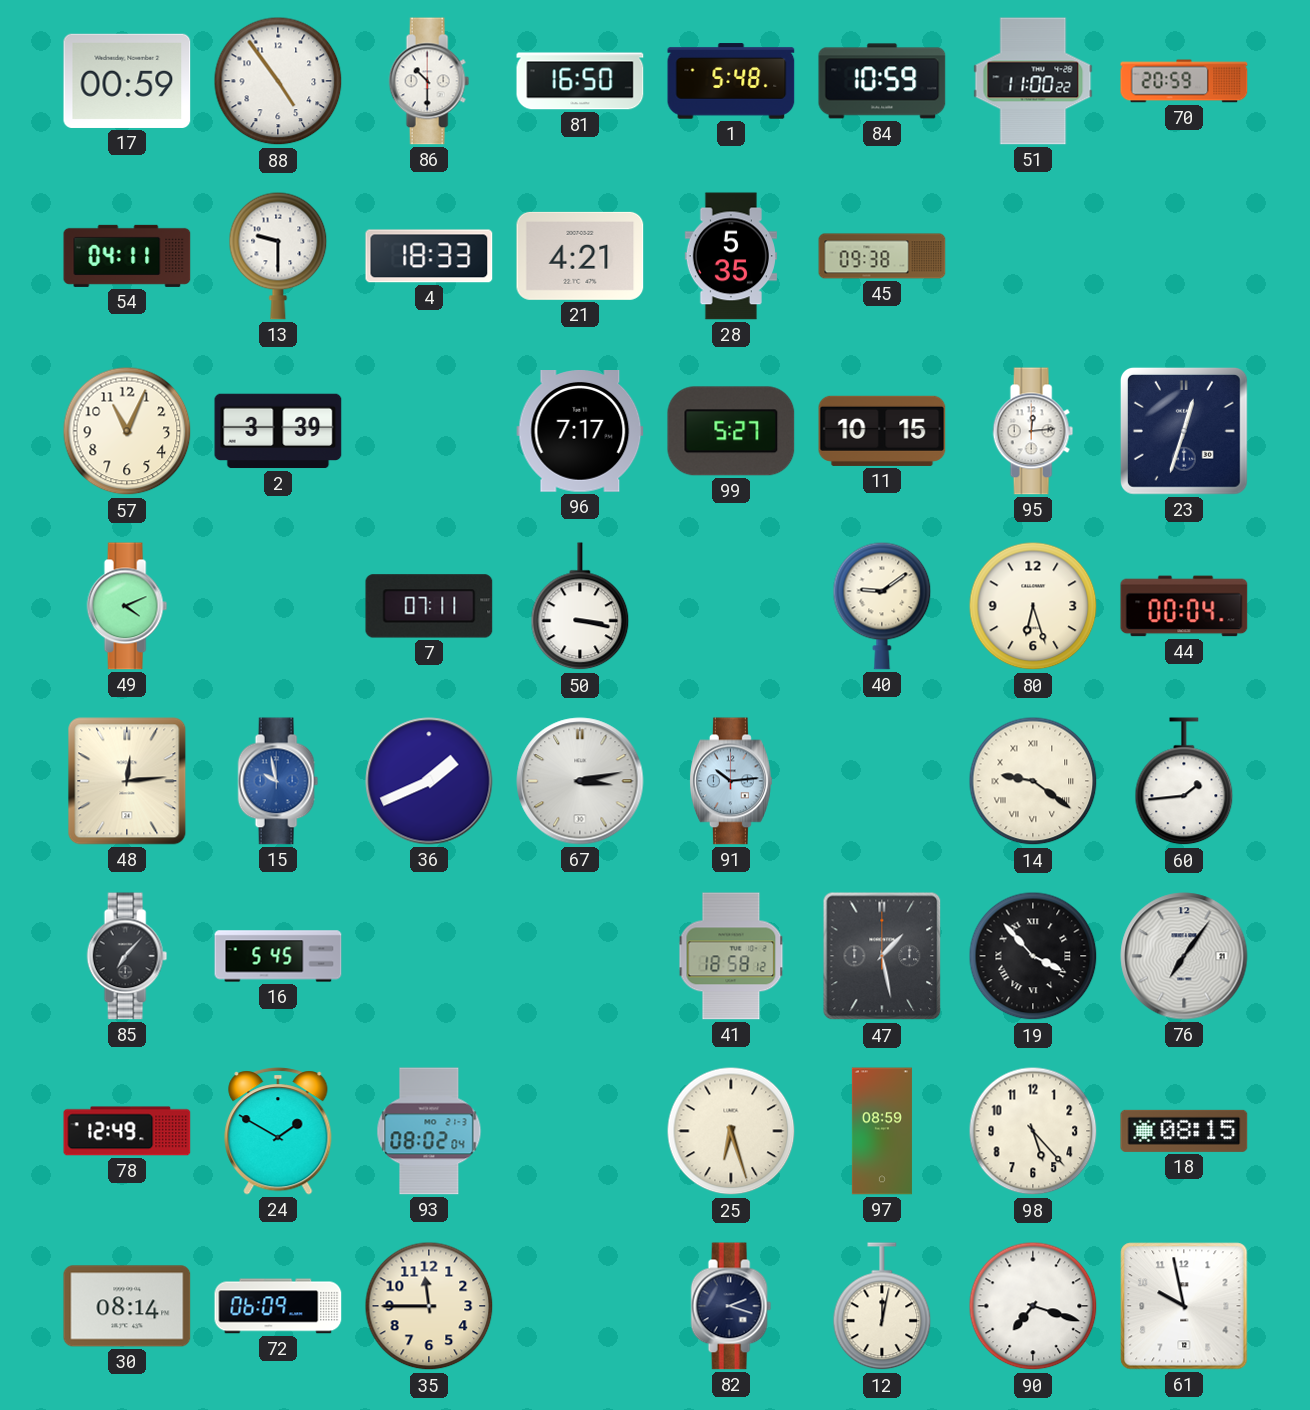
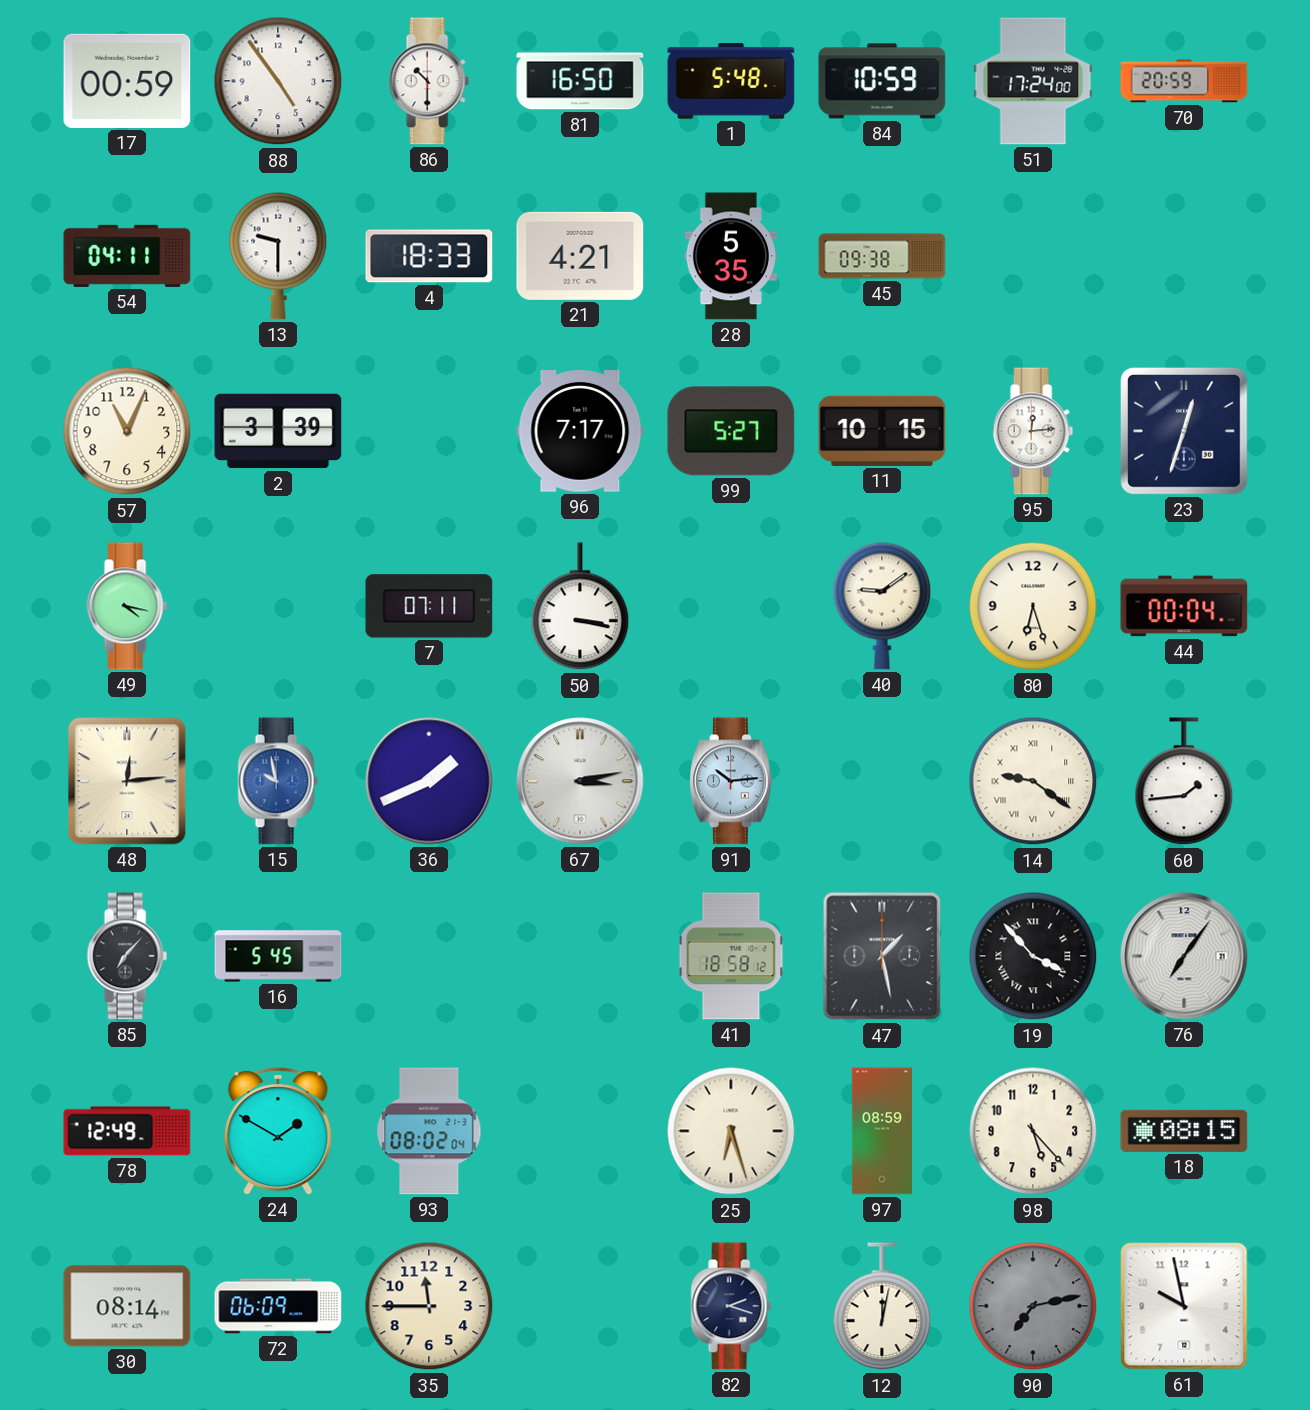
51: 11:00 -> 17:24 (1033, 81)
49: 4:11 -> 4:17 (127, 606)
90: 7:18 -> 7:13 (1033, 1306)
90 dial: white -> grey (1033, 1306)
